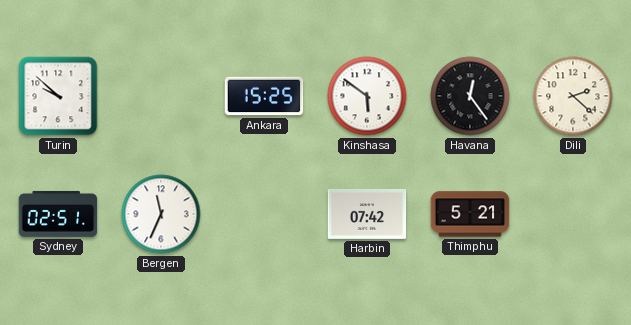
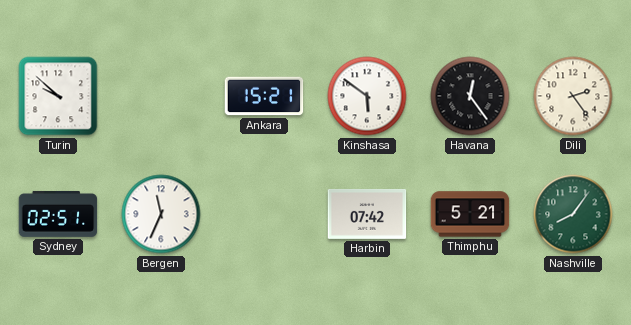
Ankara: 15:25 -> 15:21 (264, 96)
Dili: 2:22 -> 2:24 (573, 96)
Nashville: none -> 8:06 (573, 214)
